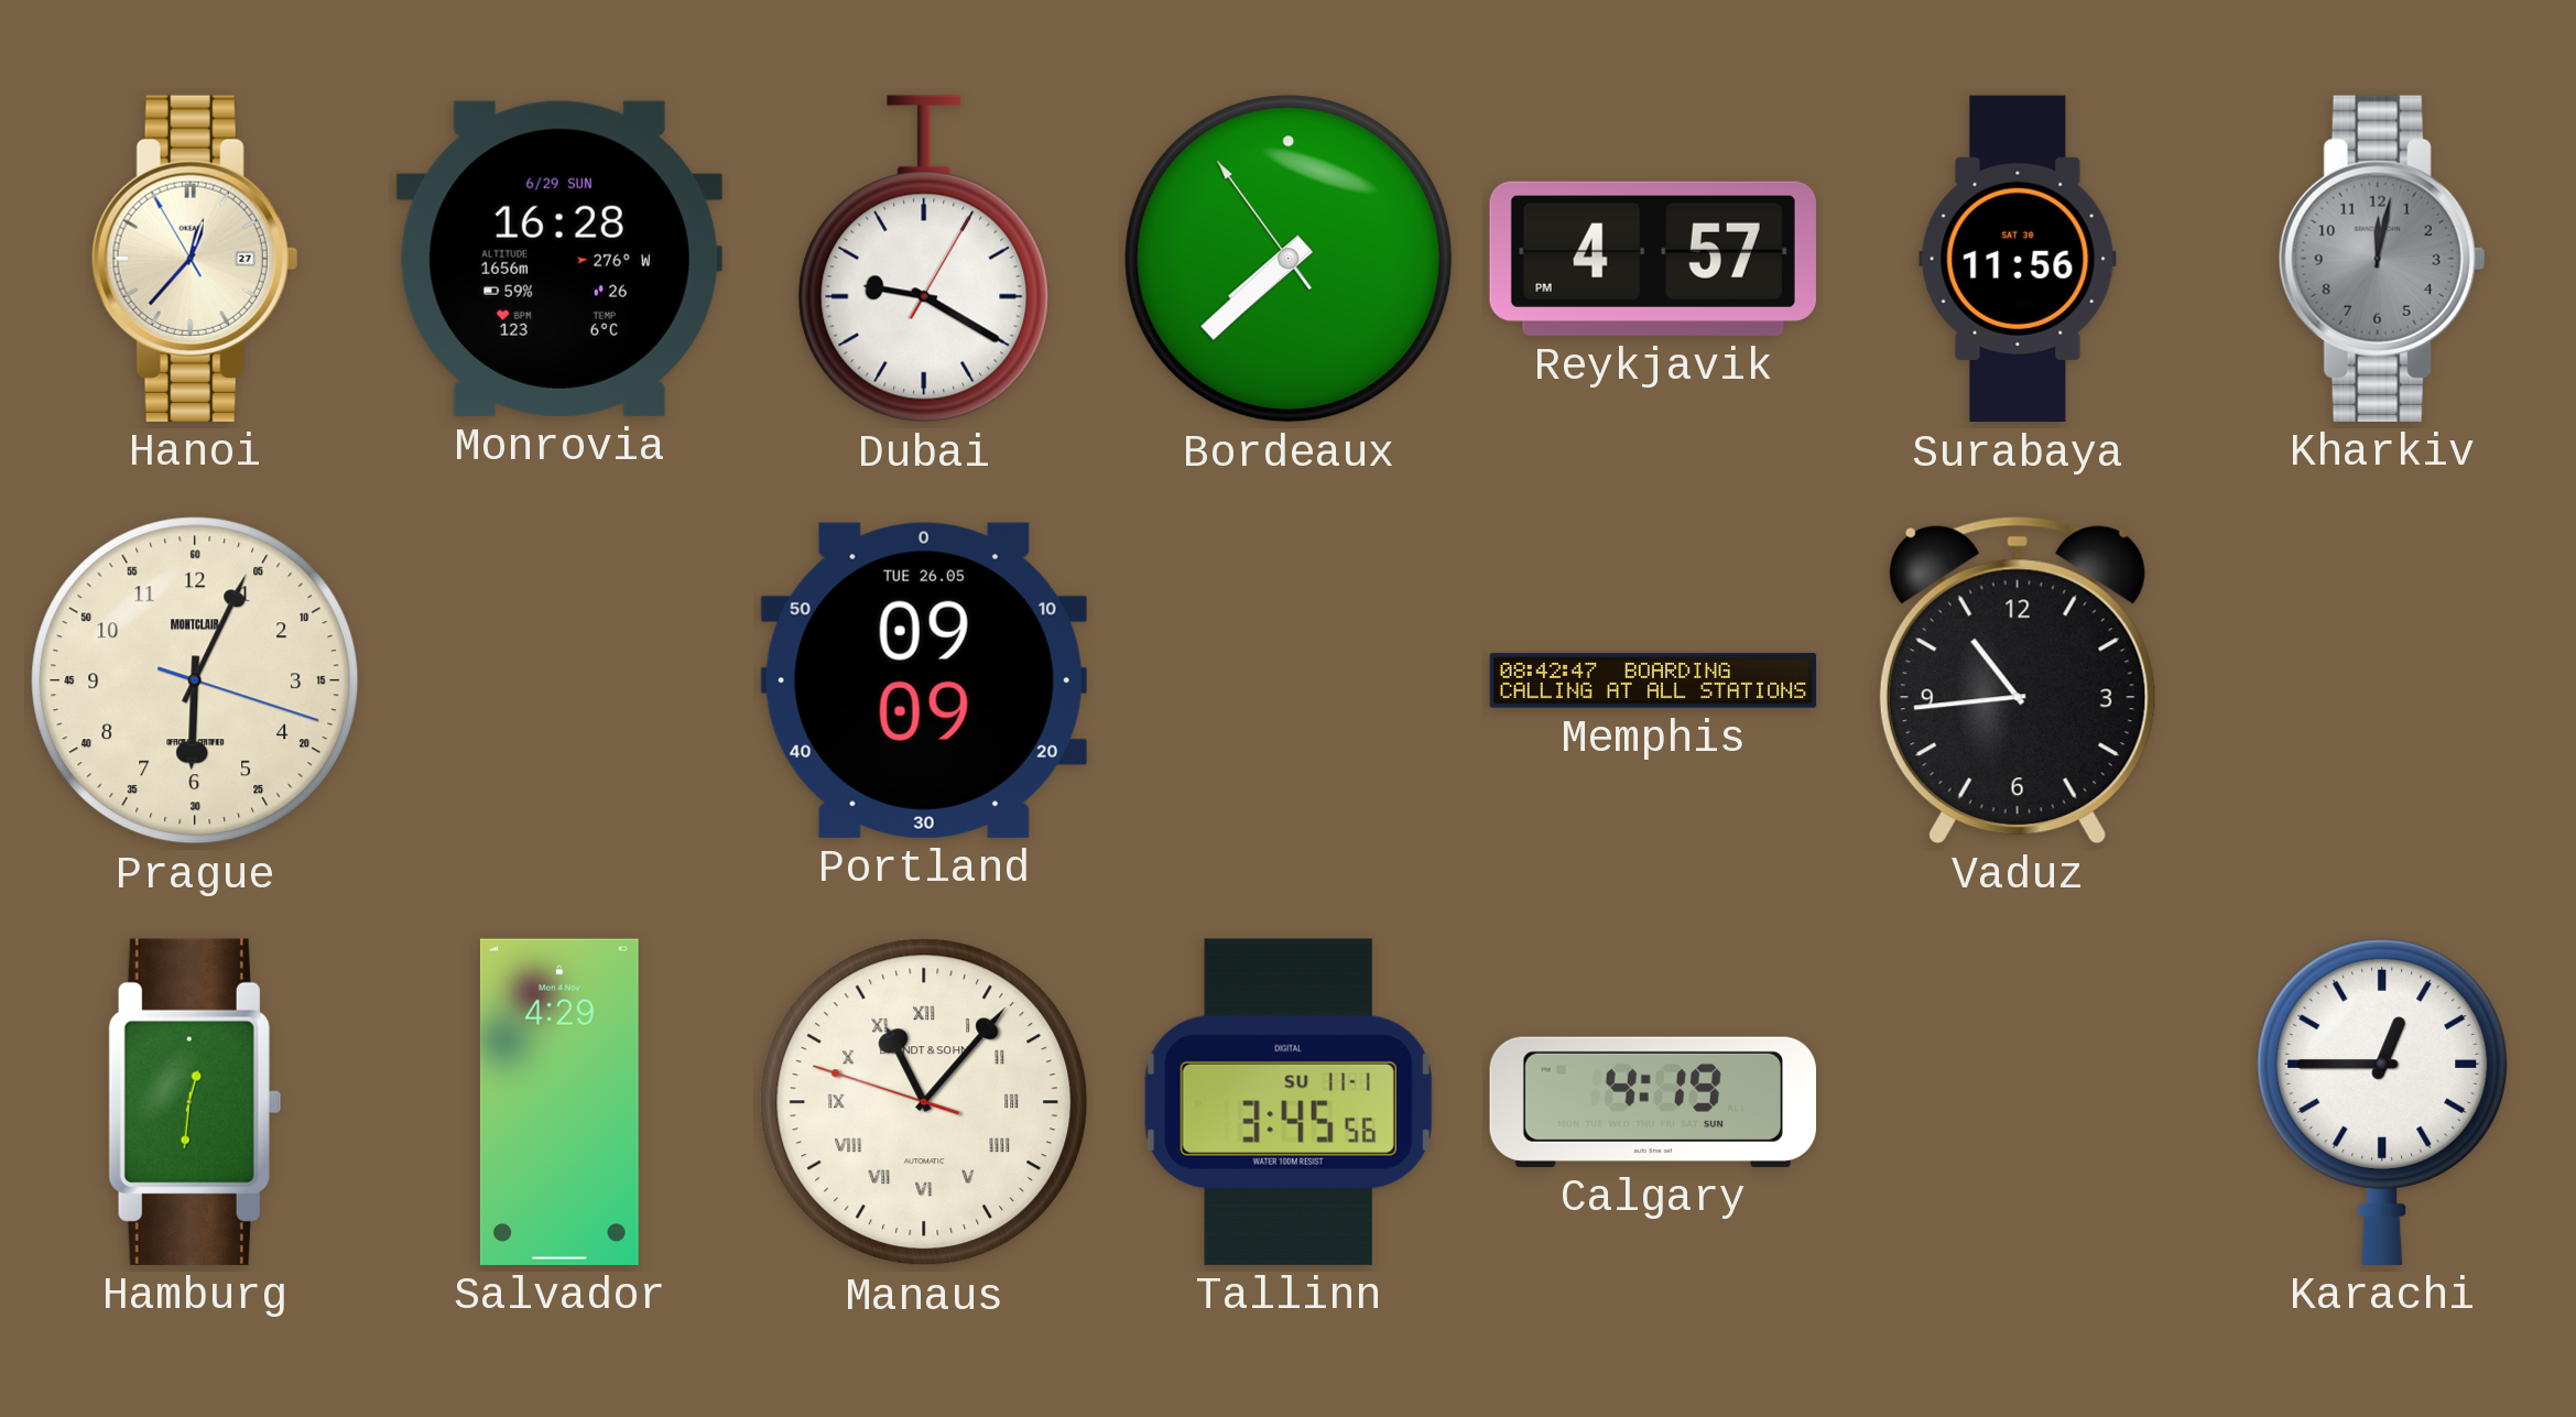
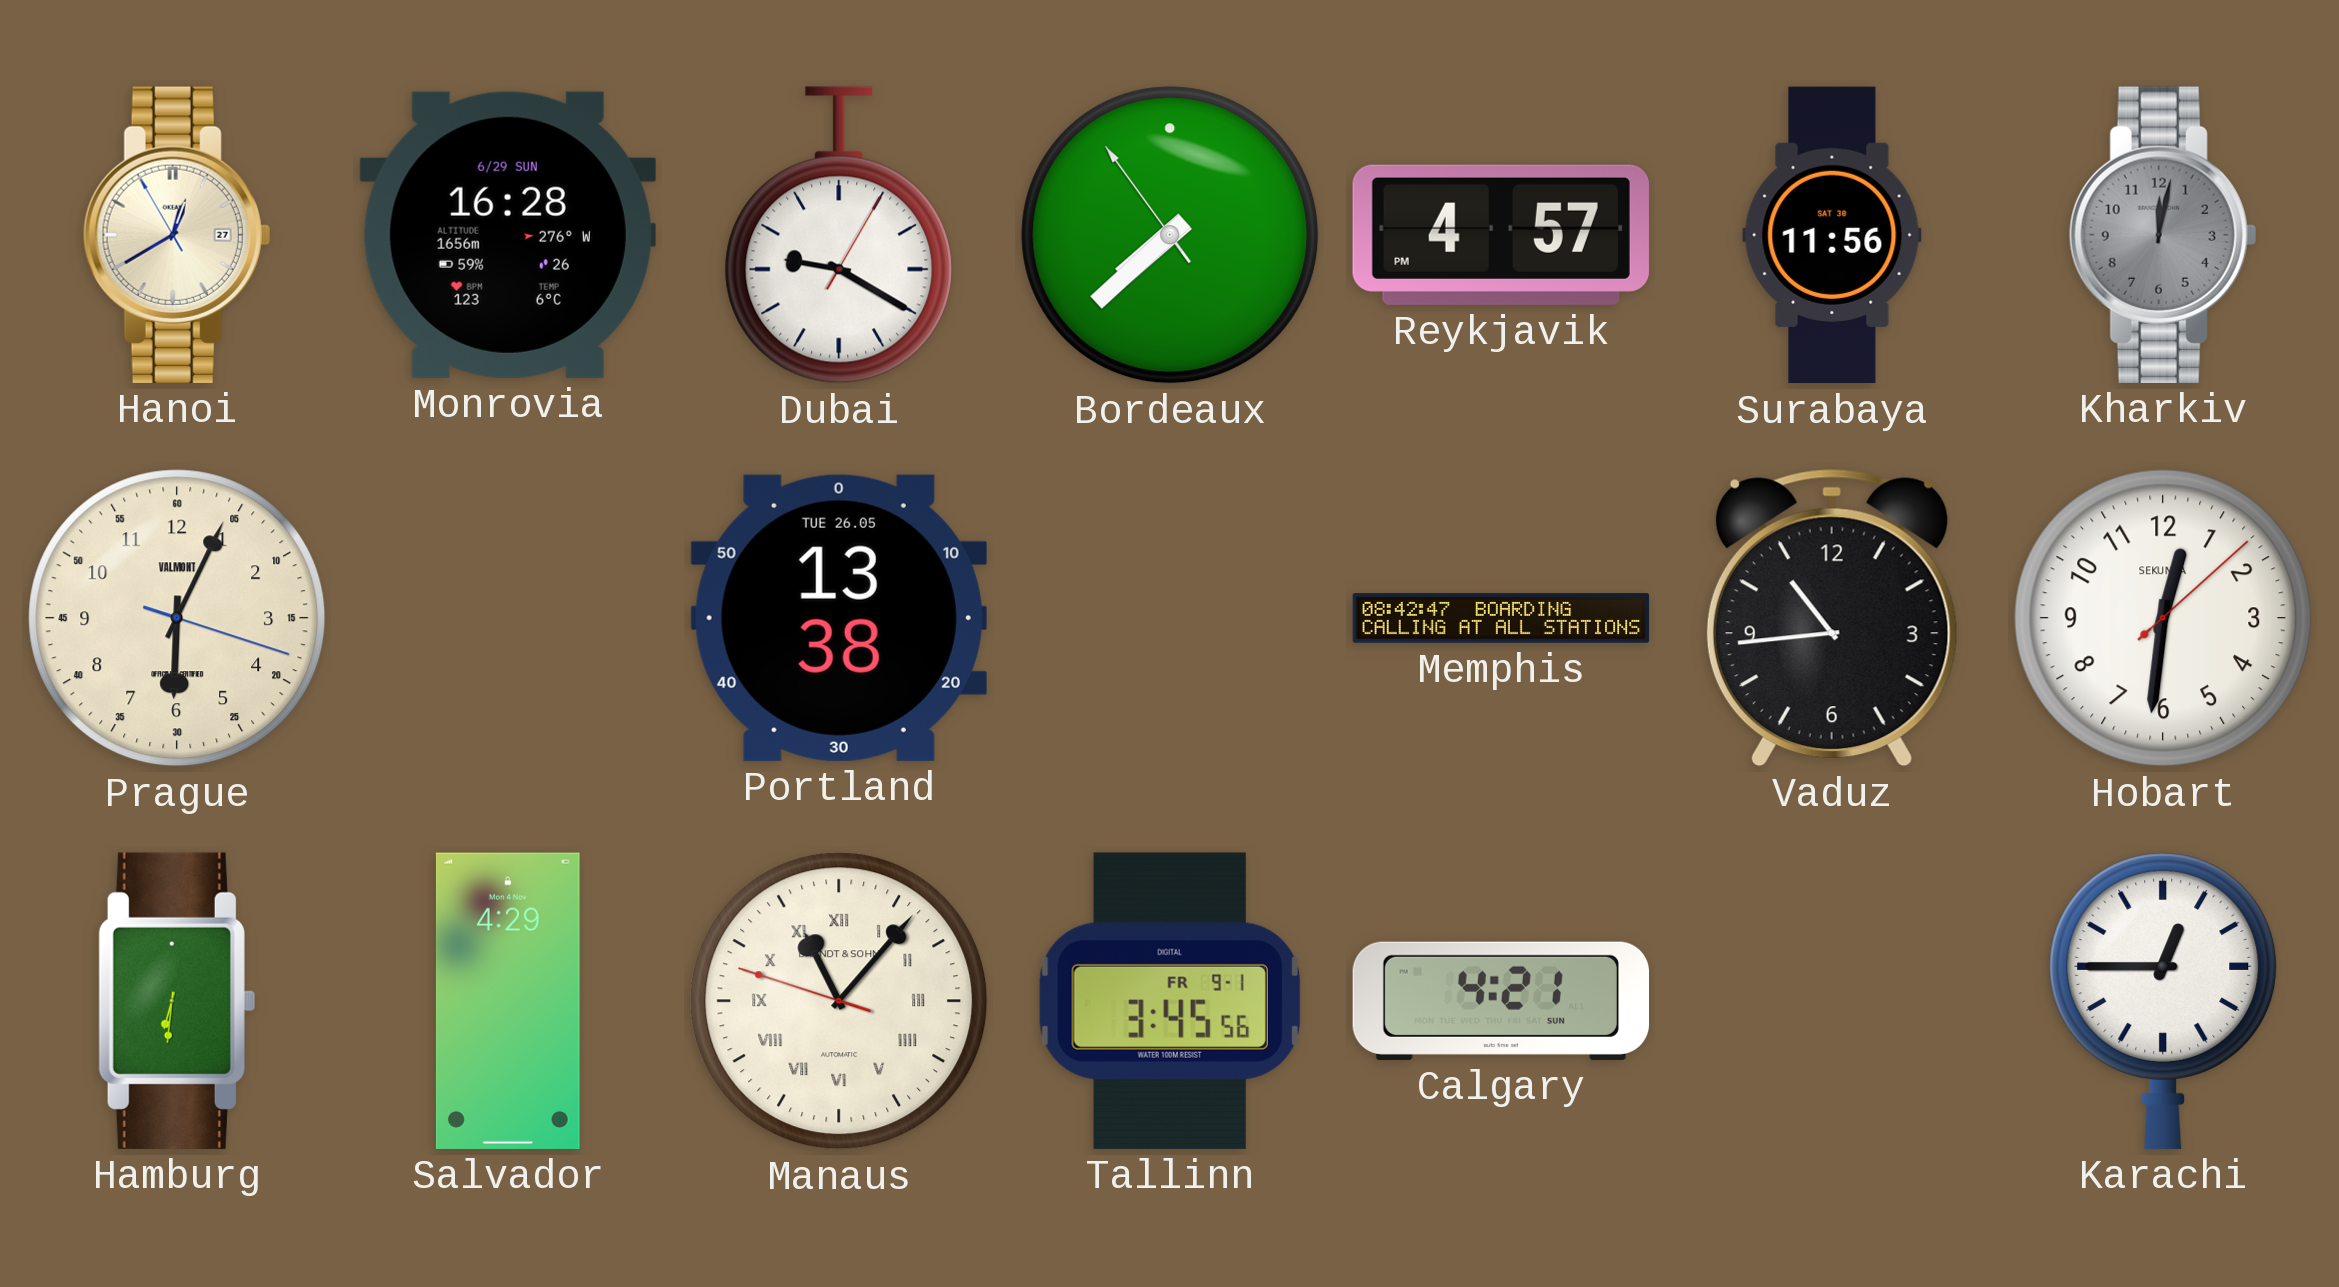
Hanoi: 12:36 -> 12:39 (177, 235)
Prague brand: MONTCLAIR -> VALMONT (177, 618)
Portland: 09:09 -> 13:38 (839, 618)
Hobart: none -> 12:31 (2163, 618)
Hamburg: 12:31 -> 6:31 (177, 1001)
Tallinn date: SU 11-1 -> FR 9-1 (1170, 1001)
Calgary: 4:19 -> 4:21 (1500, 1001)
